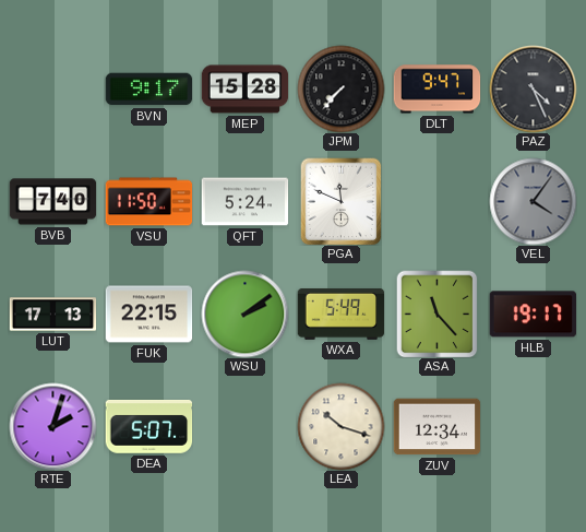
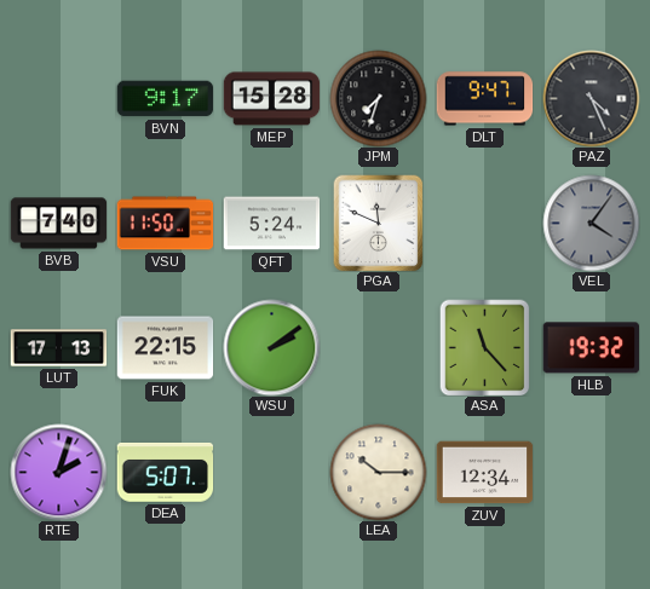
JPM: 7:37 -> 7:33 (378, 98)
WXA: 5:49 -> none (340, 314)
HLB: 19:17 -> 19:32 (591, 348)
LEA: 10:18 -> 10:15 (378, 472)
